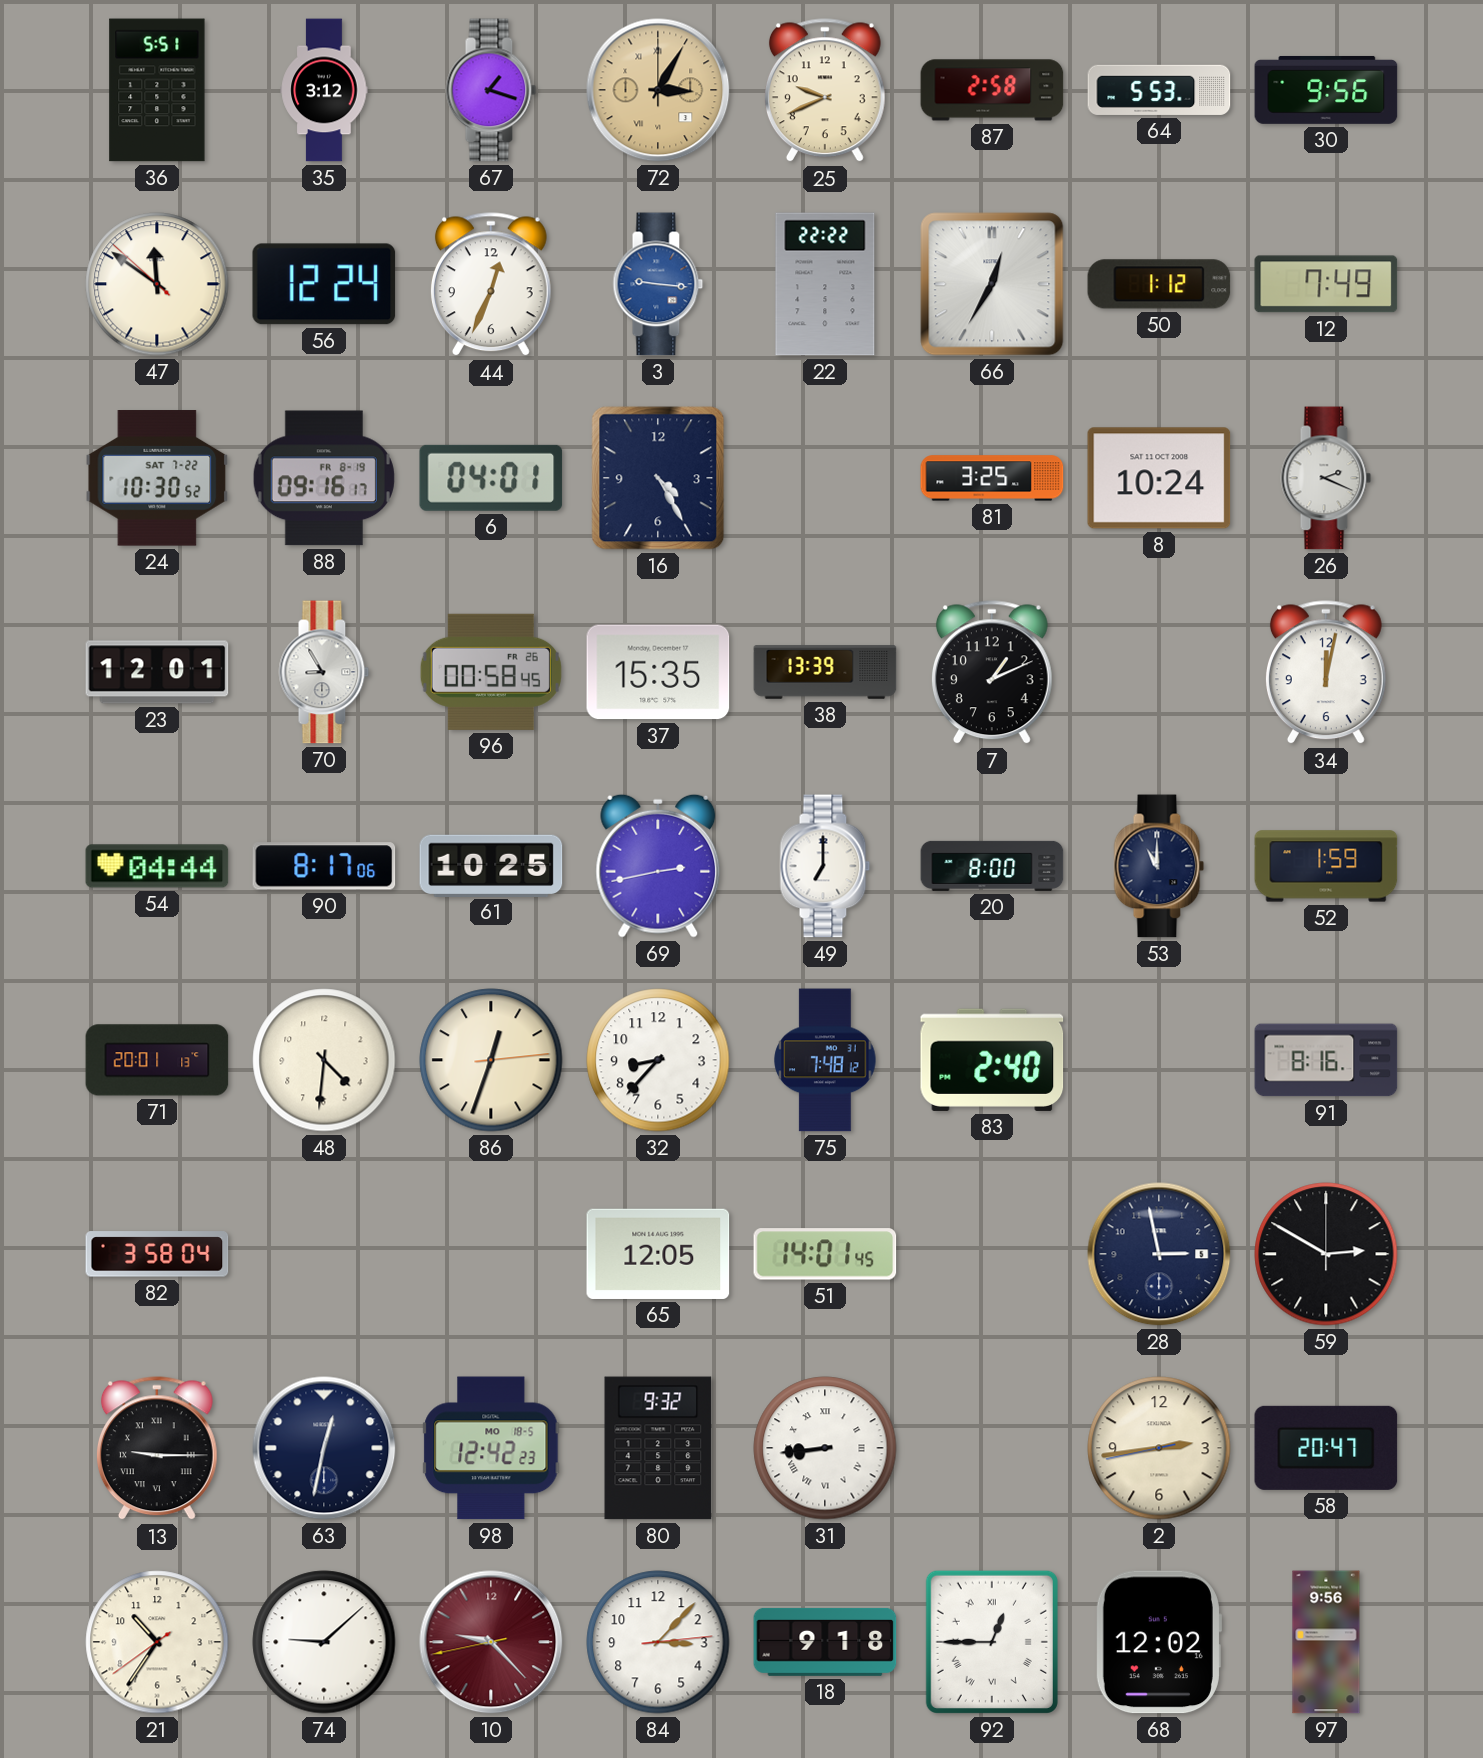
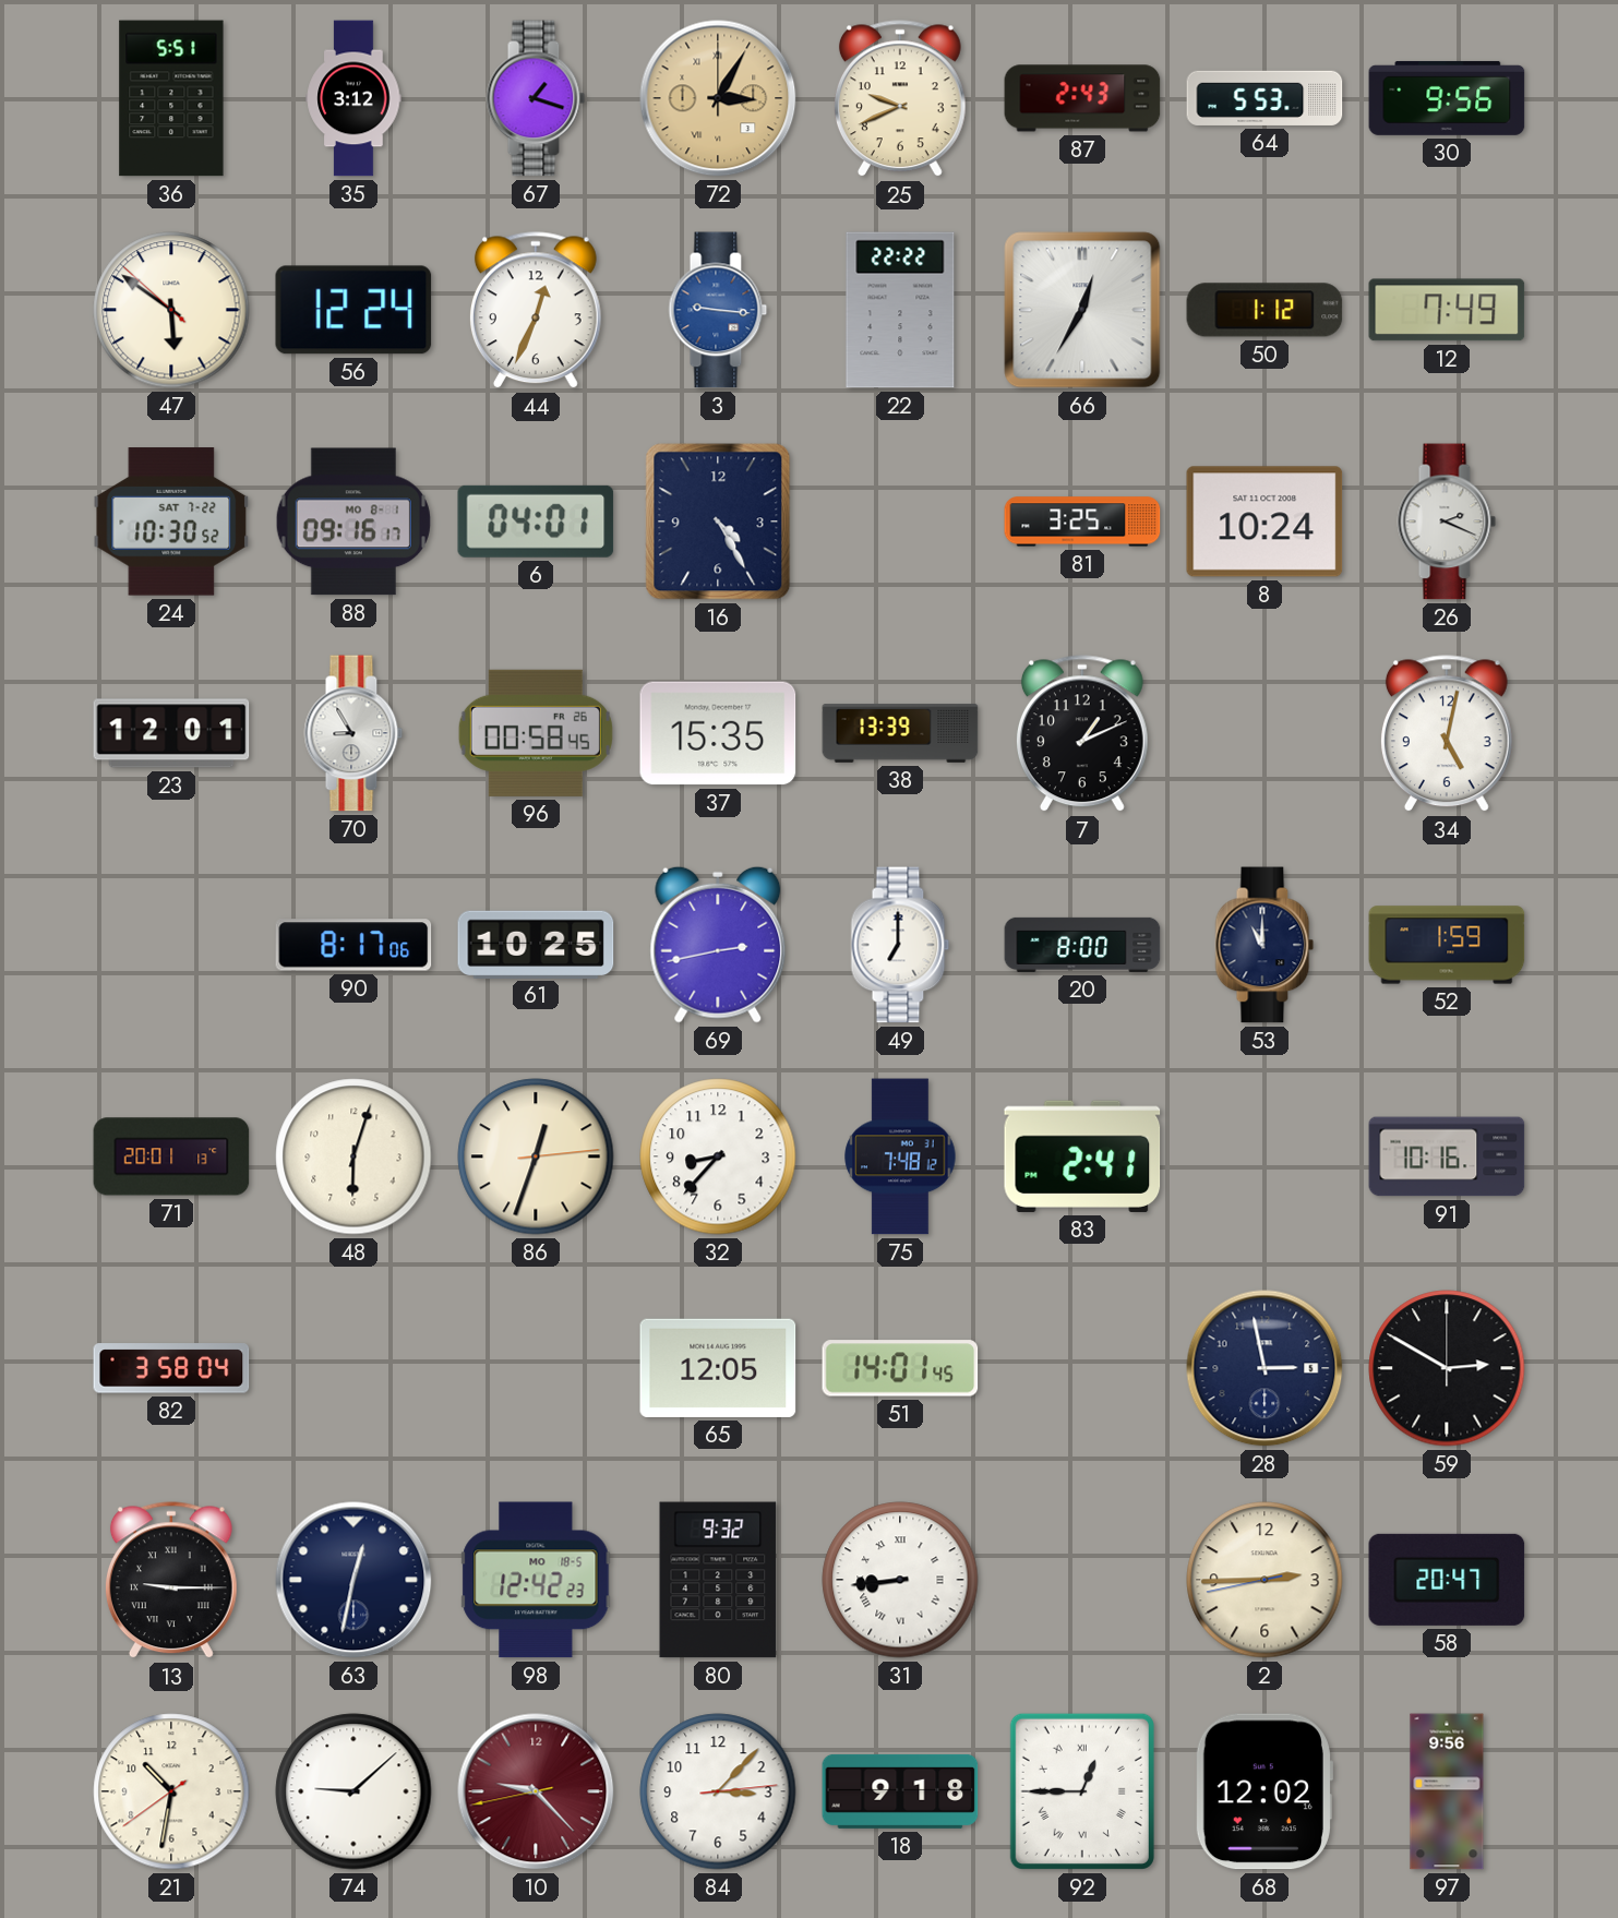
87: 2:58 -> 2:43 (1082, 98)
47: 11:50 -> 5:50 (171, 310)
88 date: FR 8-19 -> MO 8-1 (353, 522)
34: 12:02 -> 5:02 (1447, 734)
54: 04:44 -> none (157, 866)
48: 4:31 -> 6:03 (353, 1156)
83: 2:40 -> 2:41 (1082, 1156)
91: 8:16 -> 10:16 (1447, 1156)
2: 2:43 -> 2:44 (1265, 1580)
21: 10:35 -> 10:31 (171, 1791)
